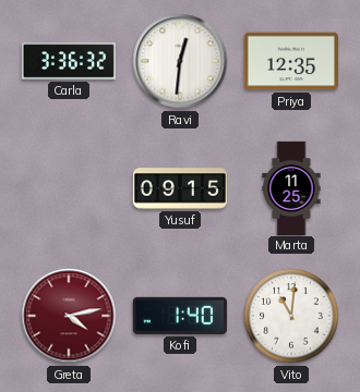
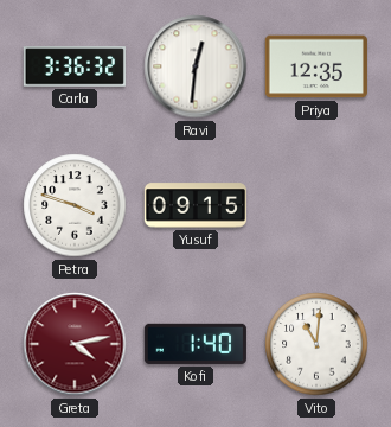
Petra: none -> 3:48 (75, 205)
Marta: 11:25 -> none (291, 187)
